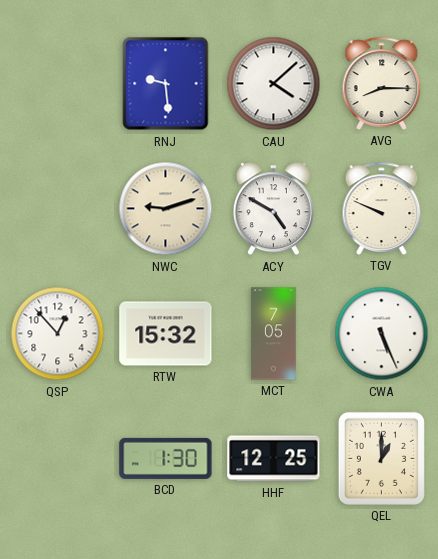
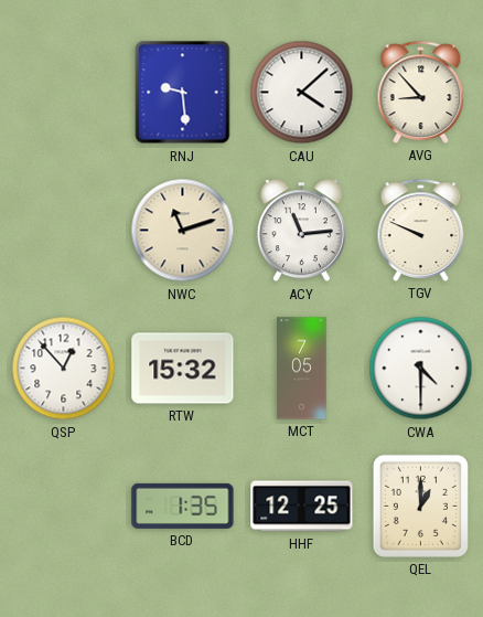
AVG: 8:15 -> 8:53 (421, 92)
NWC: 9:12 -> 11:12 (183, 231)
ACY: 4:50 -> 11:14 (301, 231)
CWA: 5:26 -> 4:30 (421, 369)
BCD: 1:30 -> 1:35 (183, 506)
